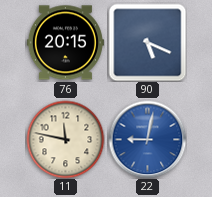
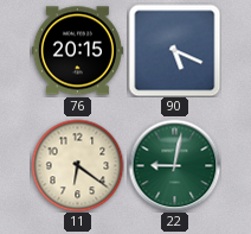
11: 11:47 -> 6:21 (77, 165)
22 dial: blue -> green (174, 165)
